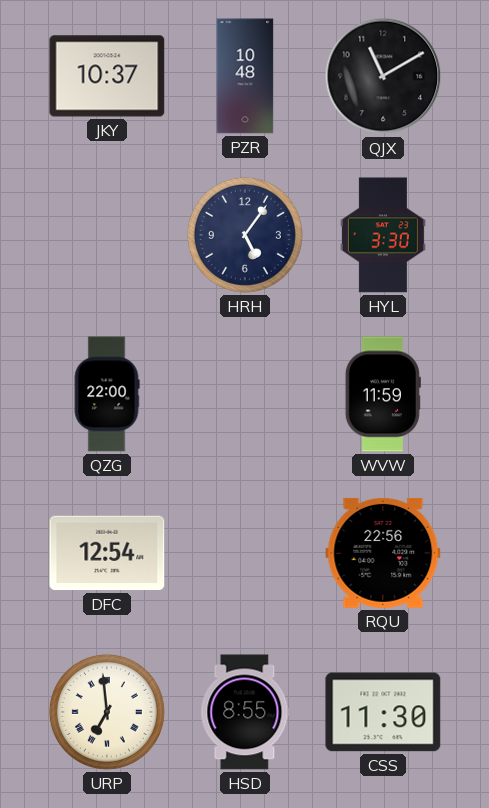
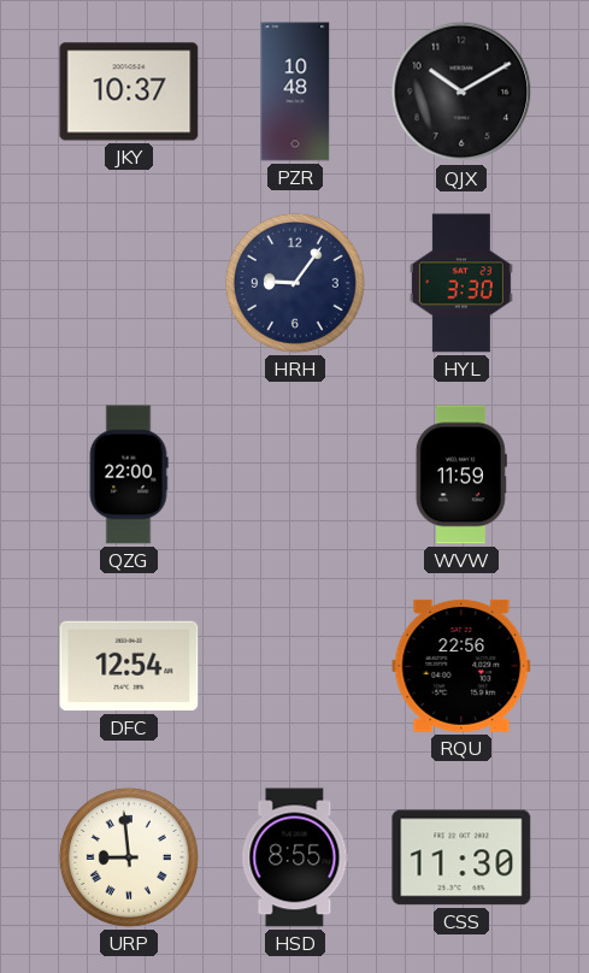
QJX: 11:10 -> 10:10 (461, 92)
HRH: 5:06 -> 9:06 (295, 283)
URP: 6:59 -> 8:59 (129, 857)
